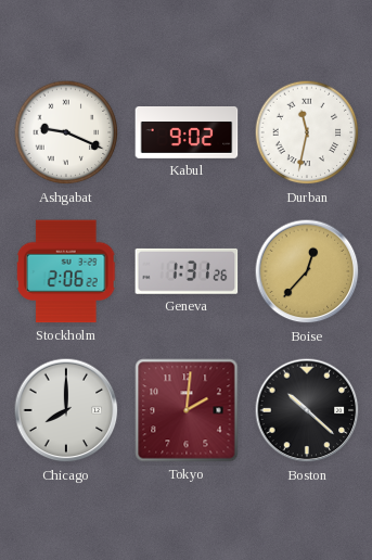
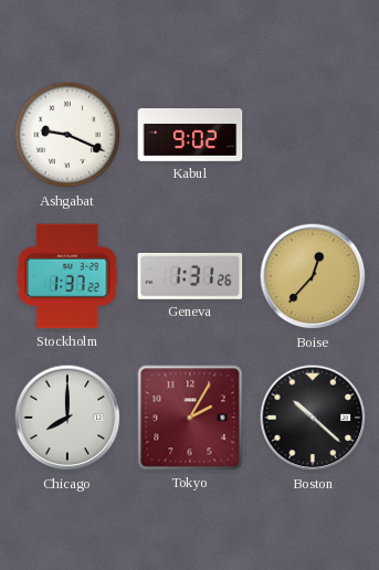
Durban: 11:32 -> none (307, 132)
Stockholm: 2:06 -> 1:37 (69, 276)
Tokyo: 2:01 -> 2:05 (190, 418)
